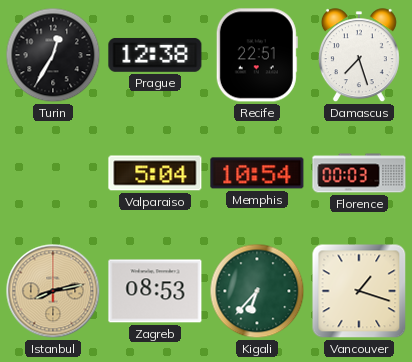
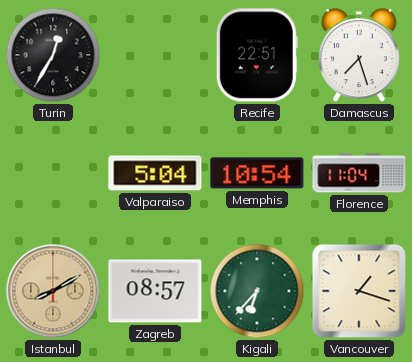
Prague: 12:38 -> none (155, 55)
Florence: 00:03 -> 11:04 (359, 173)
Istanbul: 8:13 -> 8:10 (53, 291)
Zagreb: 08:53 -> 08:57 (155, 291)
